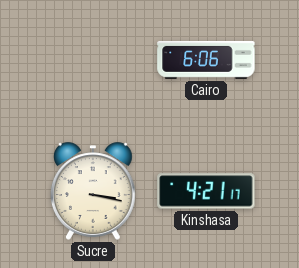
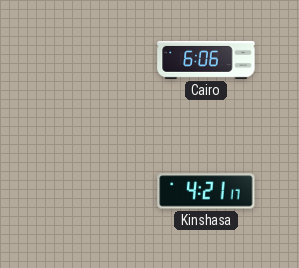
Sucre: 3:17 -> none (93, 191)
